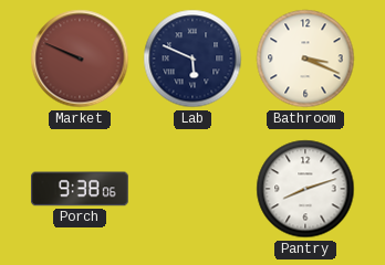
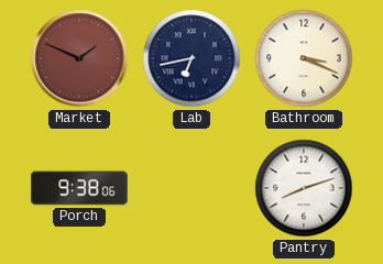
Market: 9:49 -> 1:49 (79, 58)
Lab: 5:49 -> 6:43 (191, 58)
